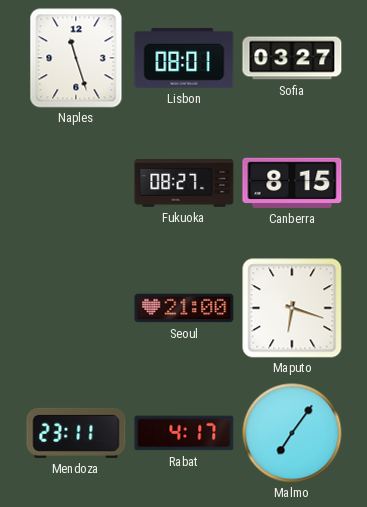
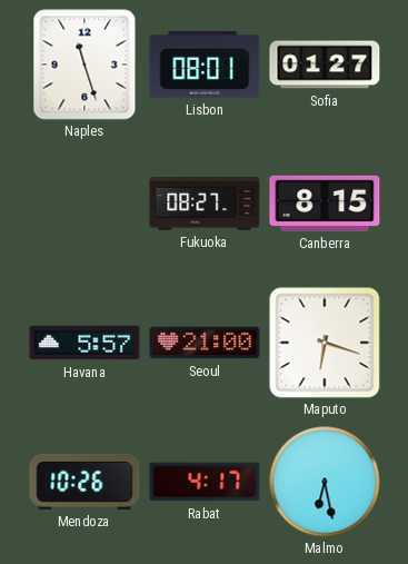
Sofia: 03:27 -> 01:27 (325, 65)
Havana: none -> 5:57 (84, 343)
Mendoza: 23:11 -> 10:26 (84, 482)
Malmo: 7:06 -> 6:28 (325, 482)
